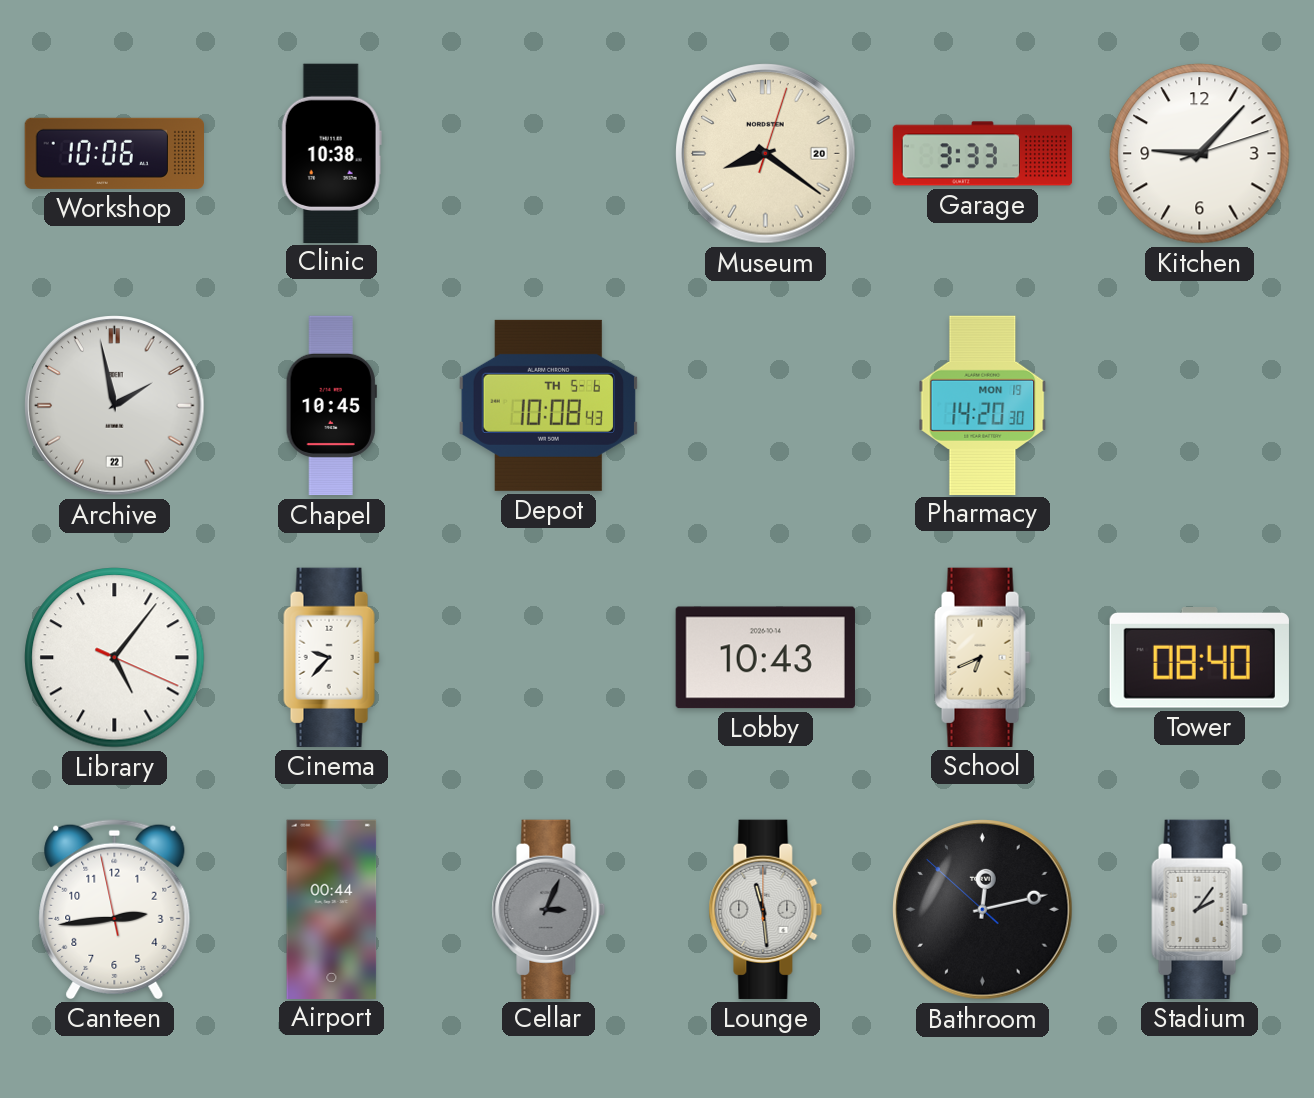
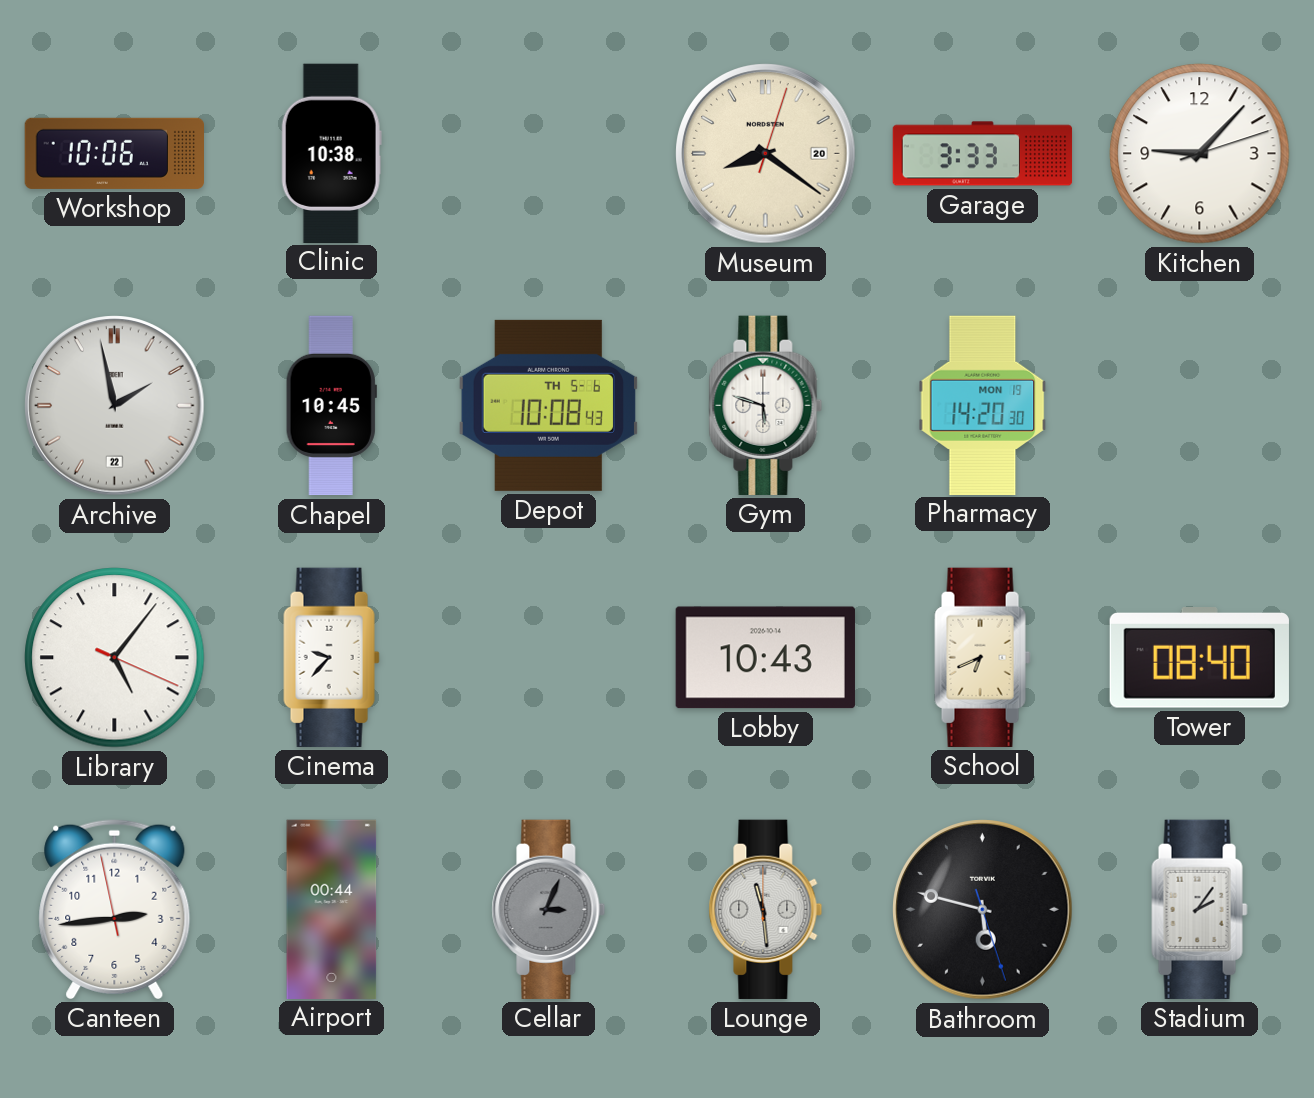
Gym: none -> 5:48 (766, 405)
Bathroom: 12:12 -> 5:47 (983, 910)
